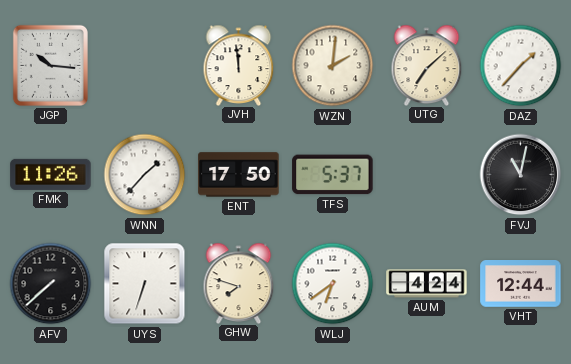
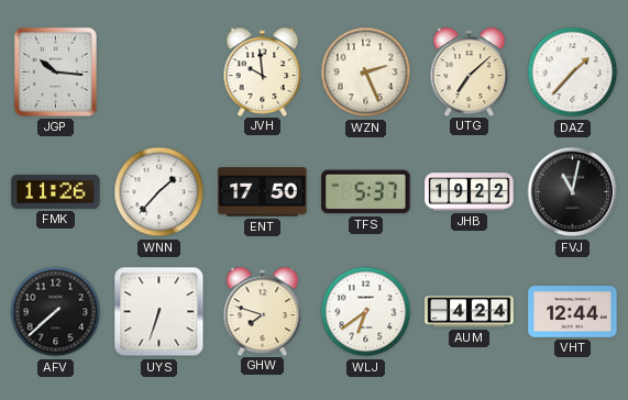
JVH: 11:59 -> 9:59 (263, 71)
WZN: 2:01 -> 2:26 (366, 73)
JHB: none -> 19:22 (470, 192)
